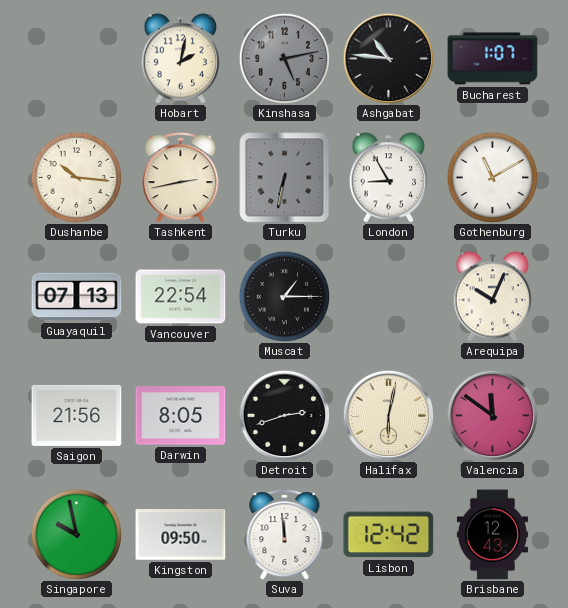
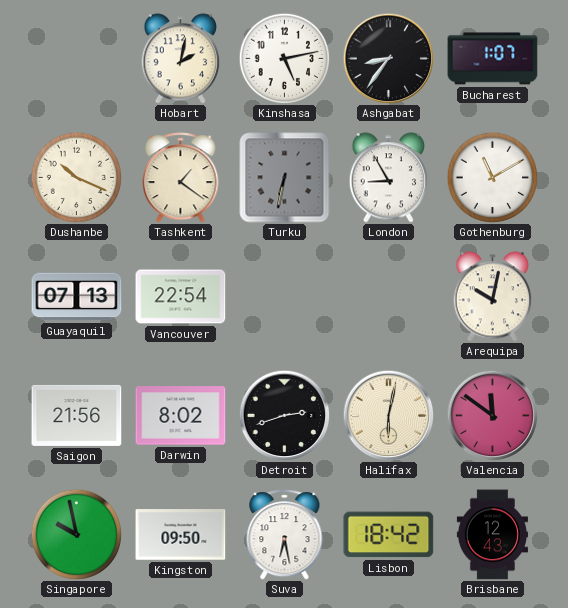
Kinshasa dial: grey -> white (284, 58)
Ashgabat: 10:46 -> 8:36 (388, 58)
Dushanbe: 10:16 -> 10:19 (76, 177)
Tashkent: 2:43 -> 1:21 (181, 178)
Muscat: 1:15 -> none (284, 296)
Arequipa: 10:04 -> 10:02 (493, 297)
Darwin: 8:05 -> 8:02 (181, 416)
Suva: 11:59 -> 6:28 (285, 535)
Lisbon: 12:42 -> 18:42 (389, 535)
